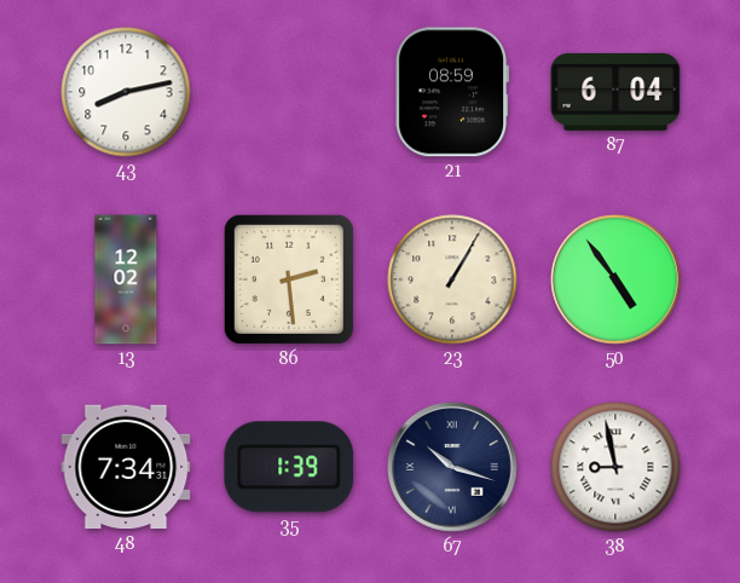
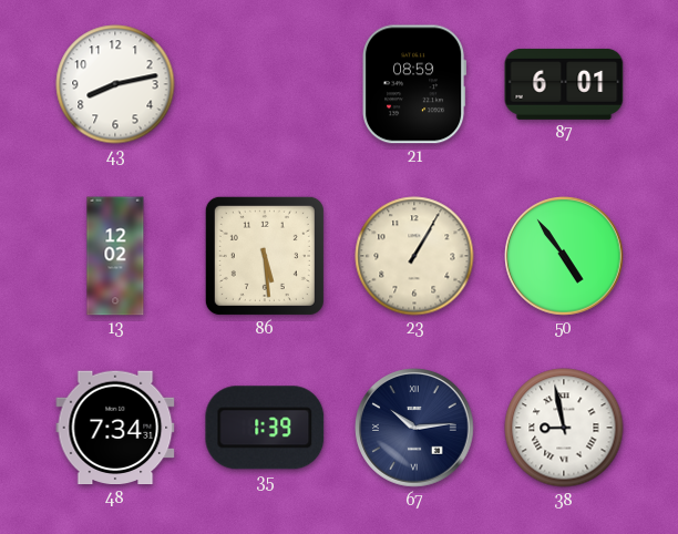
87: 6:04 -> 6:01 (564, 84)
86: 2:29 -> 5:29 (265, 256)
67: 10:18 -> 10:14 (415, 429)
